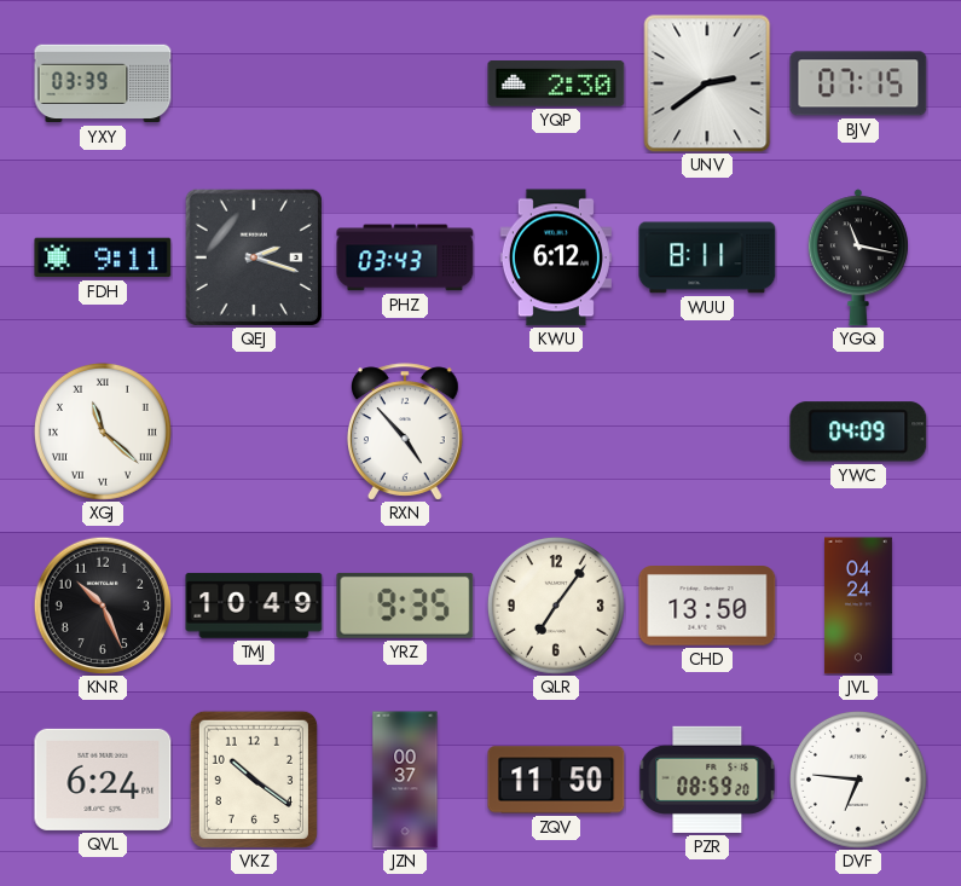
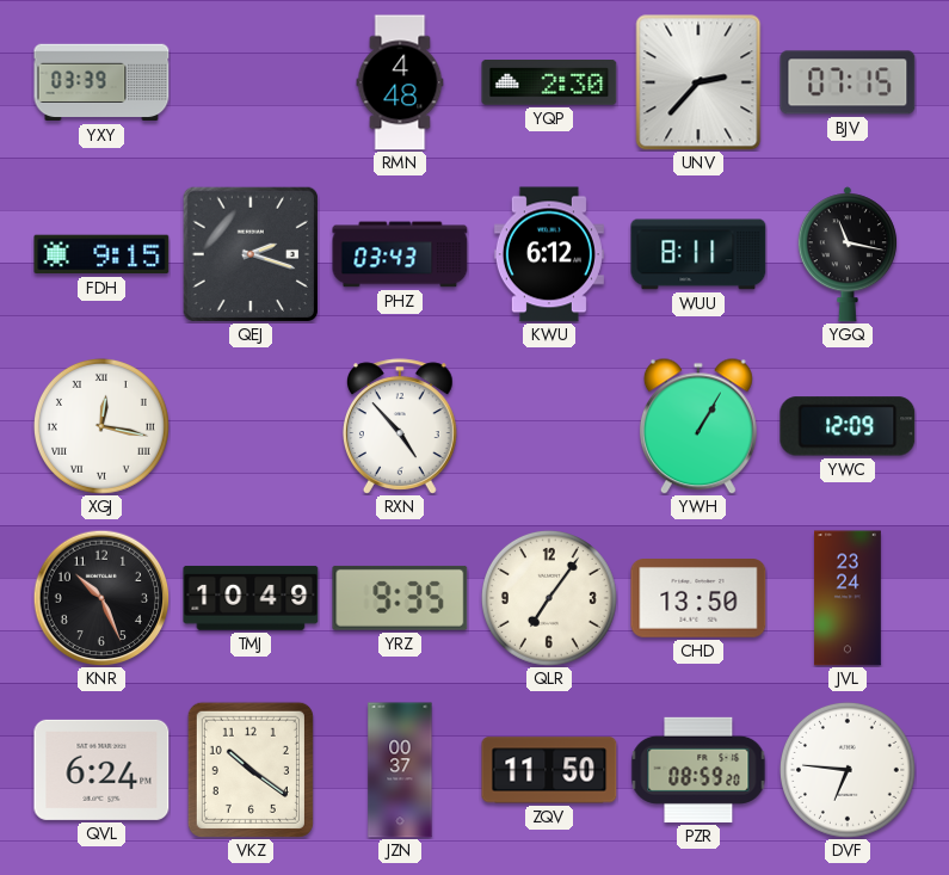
RMN: none -> 4:48 (400, 82)
UNV: 2:39 -> 2:37 (698, 82)
FDH: 9:11 -> 9:15 (101, 254)
XGJ: 11:22 -> 12:17 (101, 426)
YWH: none -> 1:05 (698, 426)
YWC: 04:09 -> 12:09 (848, 426)
JVL: 04:24 -> 23:24 (849, 598)
